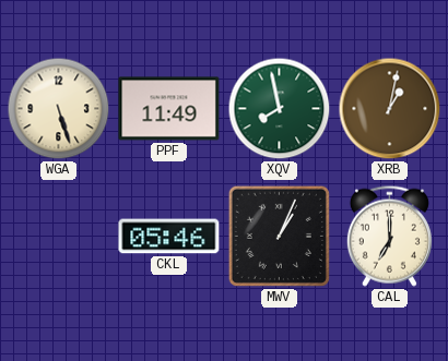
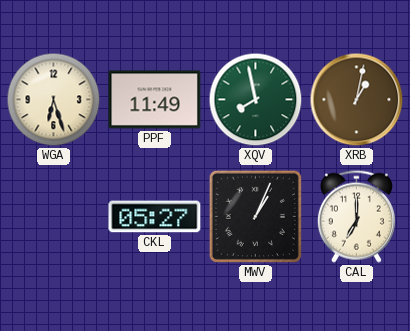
WGA: 5:27 -> 6:27 (54, 100)
CKL: 05:46 -> 05:27 (155, 217)
